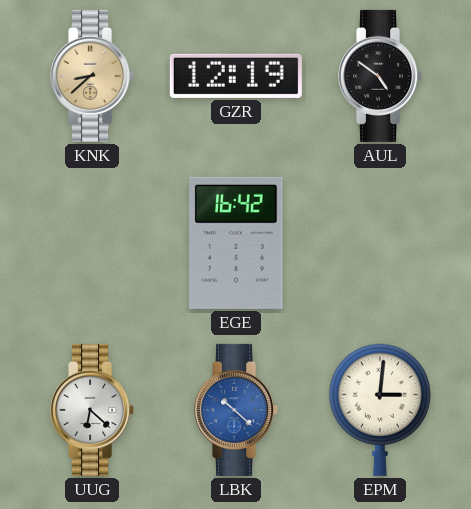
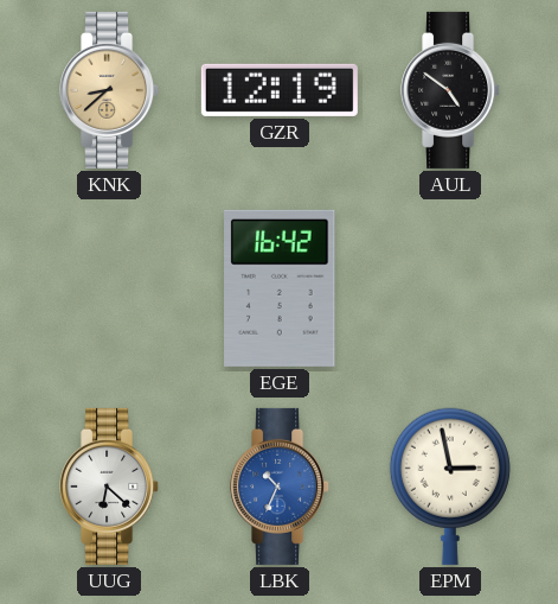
LBK: 10:22 -> 10:34 (281, 487)
EPM: 3:01 -> 2:58 (450, 487)
